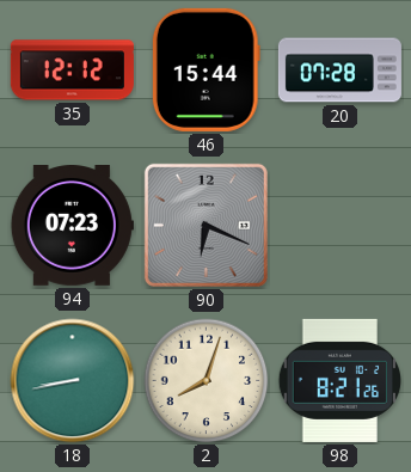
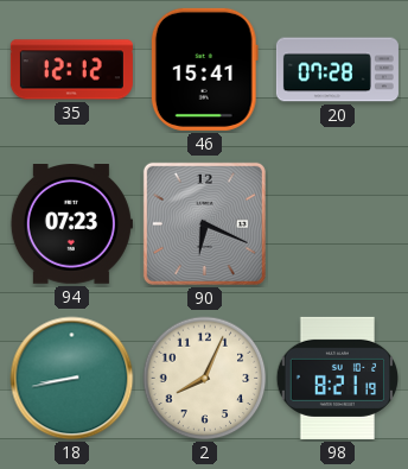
46: 15:44 -> 15:41 (204, 69)
2: 8:03 -> 8:04 (205, 379)
98: 8:21:26 -> 8:21:19 (338, 378)
